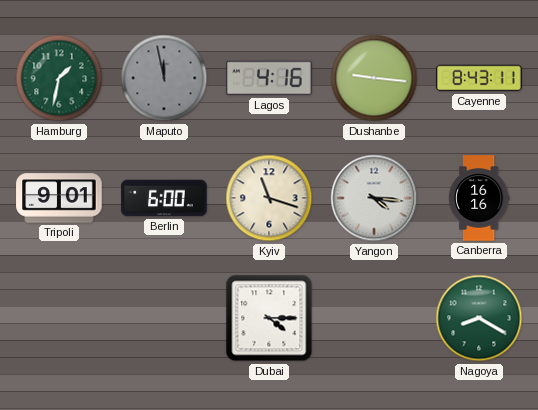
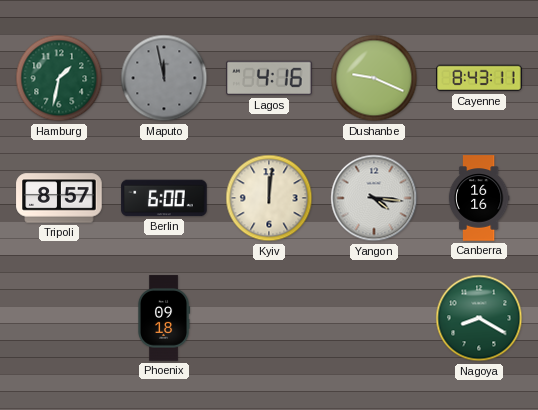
Dushanbe: 9:16 -> 9:19 (374, 78)
Tripoli: 9:01 -> 8:57 (59, 198)
Kyiv: 11:18 -> 12:01 (269, 198)
Phoenix: none -> 09:18 (164, 318)
Dubai: 4:15 -> none (269, 318)
